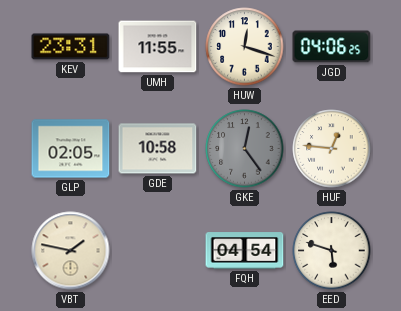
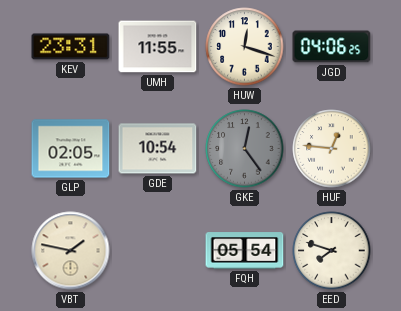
GDE: 10:58 -> 10:54 (158, 149)
FQH: 04:54 -> 05:54 (245, 251)
EED: 5:48 -> 7:48 (332, 251)
